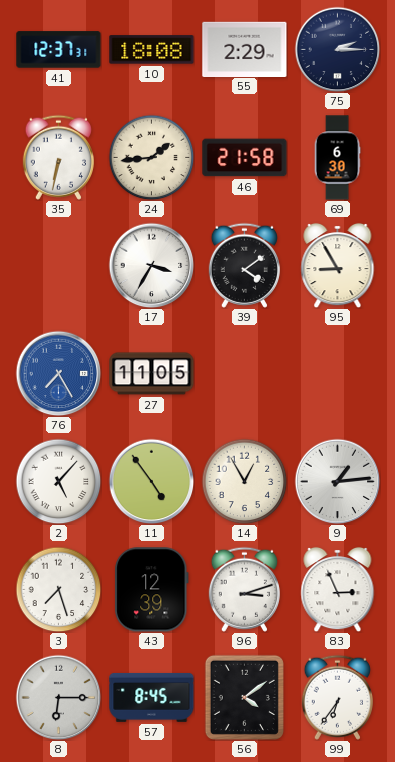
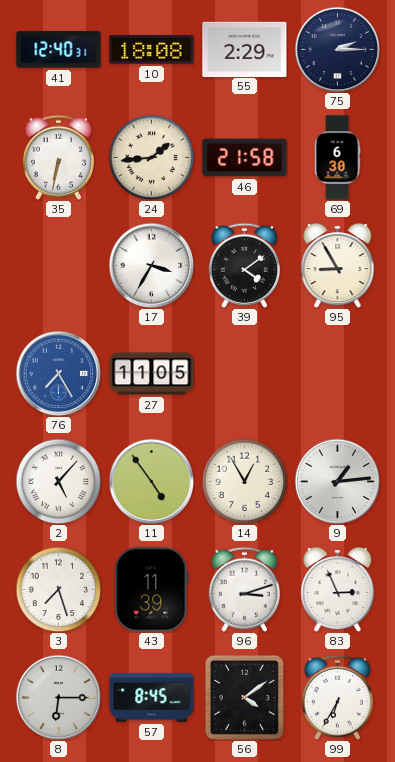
41: 12:37 -> 12:40 (59, 50)
43: 12:39 -> 11:39 (152, 590)
99: 6:36 -> 6:35 (337, 697)
